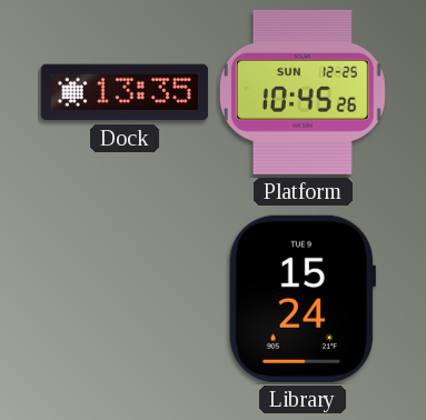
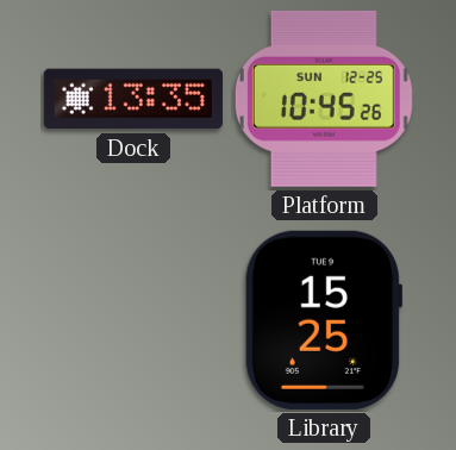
Library: 15:24 -> 15:25 (323, 320)
